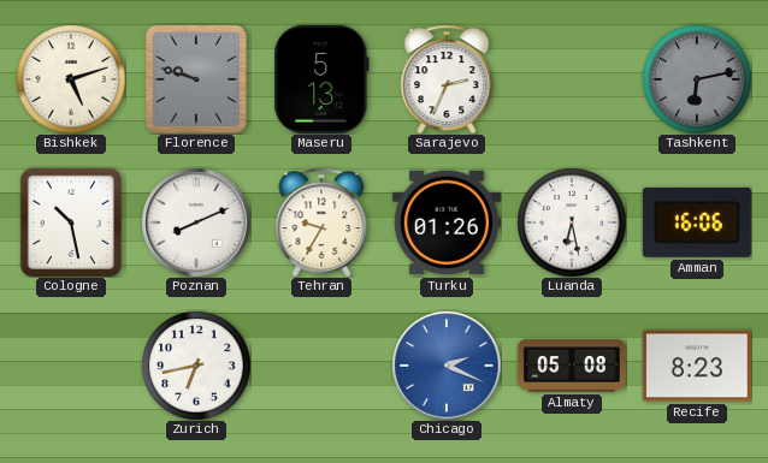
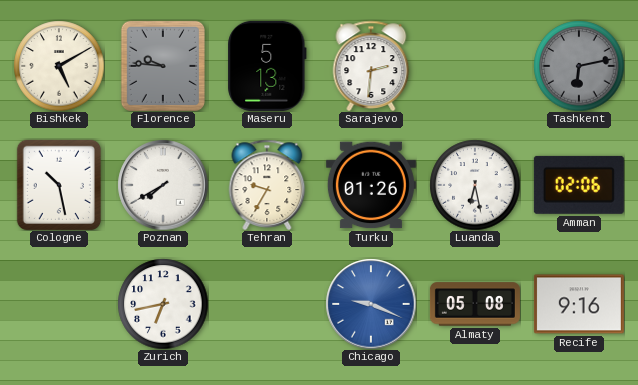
Bishkek: 5:12 -> 5:10 (59, 66)
Florence: 9:48 -> 9:46 (163, 66)
Sarajevo: 2:34 -> 2:31 (371, 66)
Poznan: 8:11 -> 7:40 (163, 185)
Amman: 16:06 -> 02:06 (579, 185)
Chicago: 2:19 -> 9:19 (371, 304)
Recife: 8:23 -> 9:16 (579, 304)
